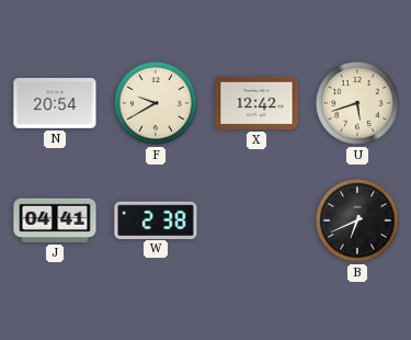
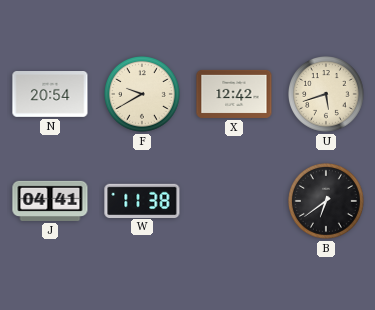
W: 2:38 -> 11:38 (142, 200)
B: 6:41 -> 6:39 (327, 202)
